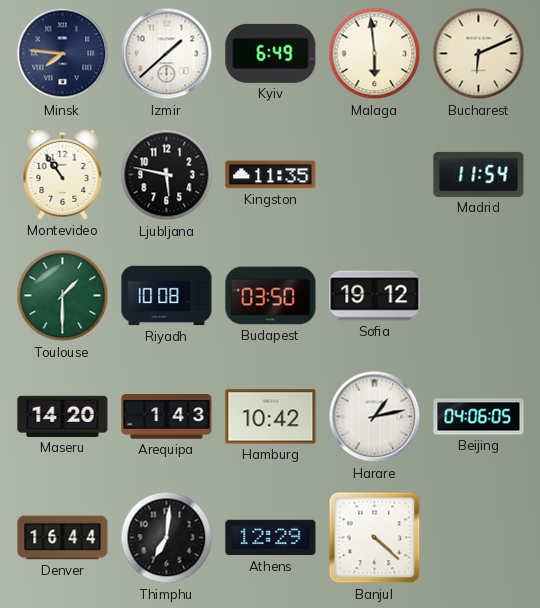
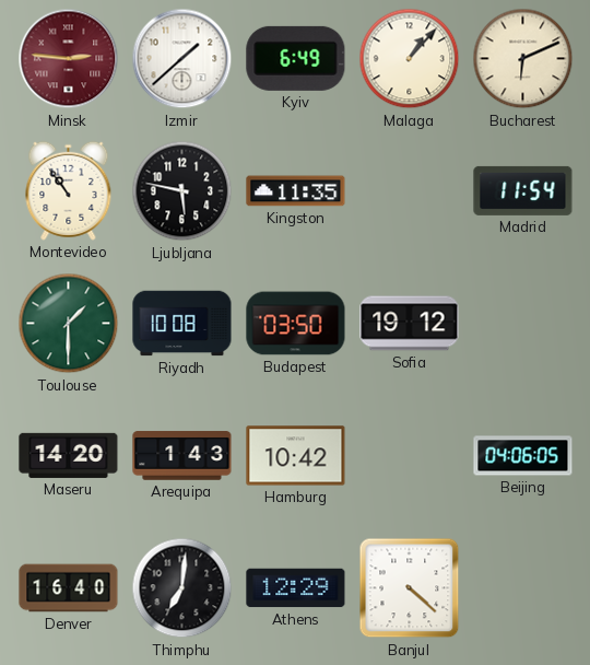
Minsk: 7:46 -> 2:46 (69, 59)
Minsk dial: navy -> burgundy (69, 59)
Malaga: 5:59 -> 1:07 (410, 59)
Harare: 1:13 -> none (375, 417)
Denver: 16:44 -> 16:40 (69, 588)
